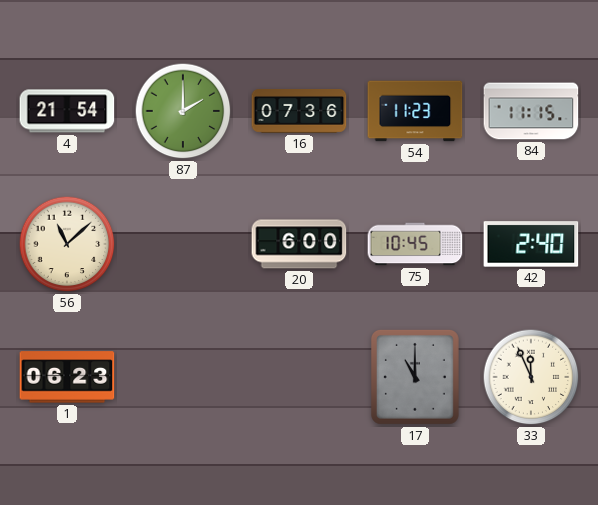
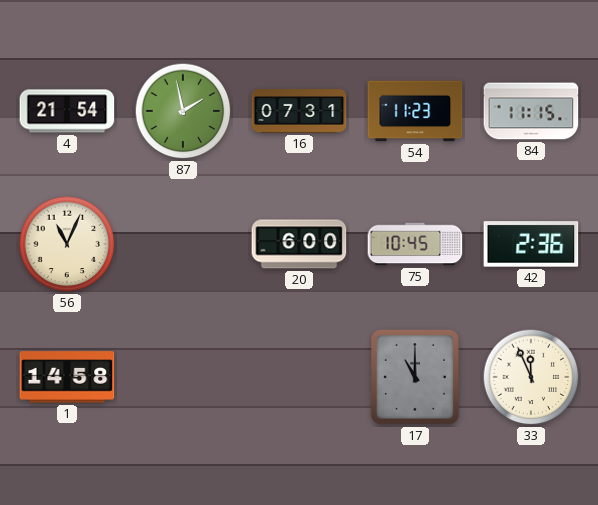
87: 2:00 -> 1:58 (183, 111)
16: 07:36 -> 07:31 (299, 112)
56: 11:08 -> 11:04 (67, 244)
42: 2:40 -> 2:36 (531, 244)
1: 06:23 -> 14:58 (67, 377)
